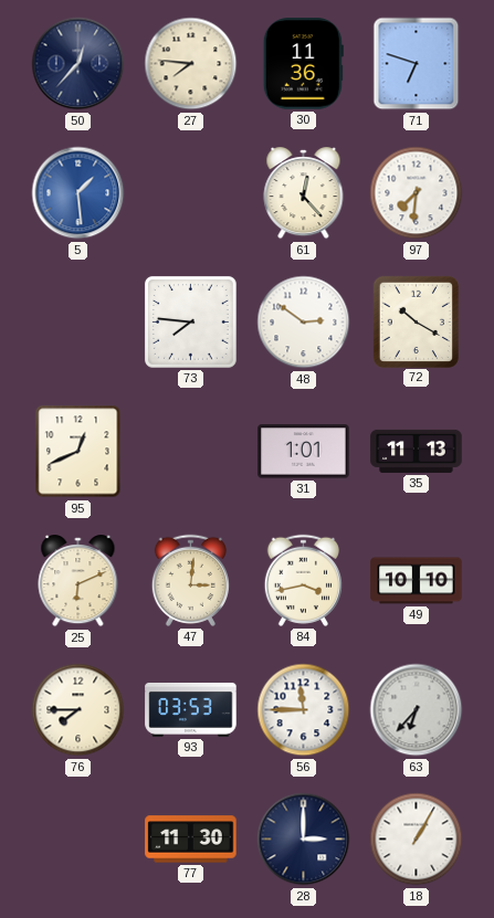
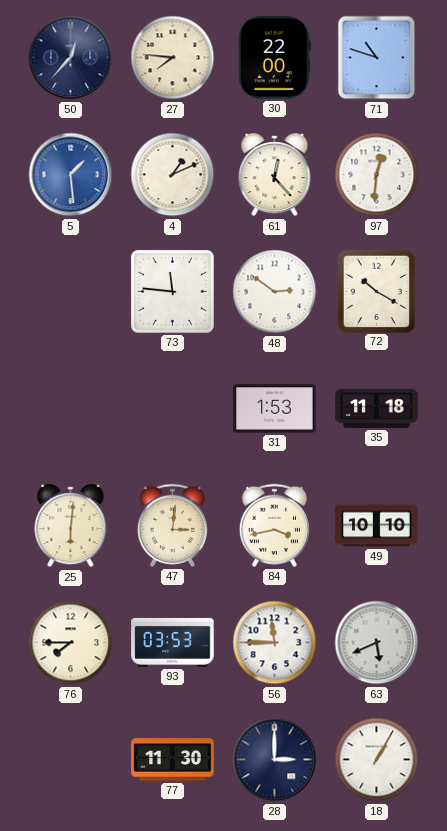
30: 11:36 -> 22:00 (274, 58)
71: 6:48 -> 10:48 (377, 58)
4: none -> 1:11 (173, 175)
97: 7:31 -> 12:31 (377, 175)
73: 7:46 -> 11:46 (172, 291)
95: 12:41 -> none (78, 452)
31: 1:01 -> 1:53 (275, 409)
35: 11:13 -> 11:18 (377, 408)
25: 6:11 -> 6:01 (71, 526)
63: 6:37 -> 5:41 (377, 643)
